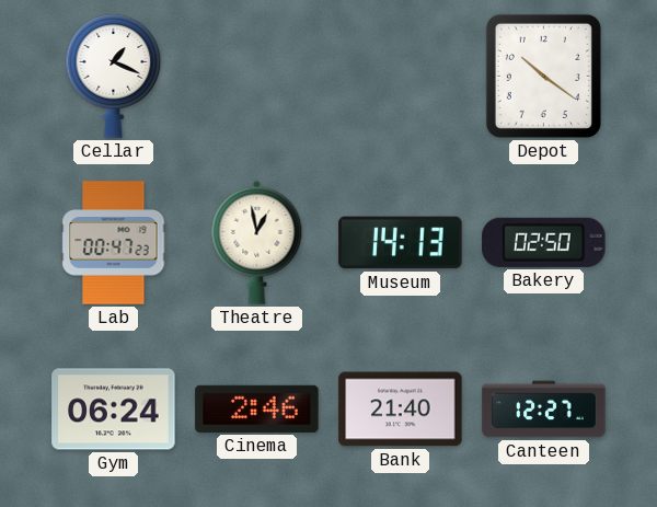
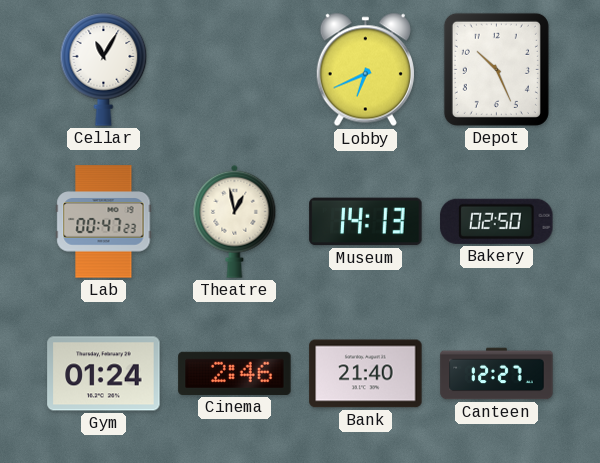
Cellar: 1:19 -> 11:05 (104, 70)
Lobby: none -> 6:41 (365, 70)
Depot: 10:21 -> 10:26 (496, 69)
Gym: 06:24 -> 01:24 (104, 374)
